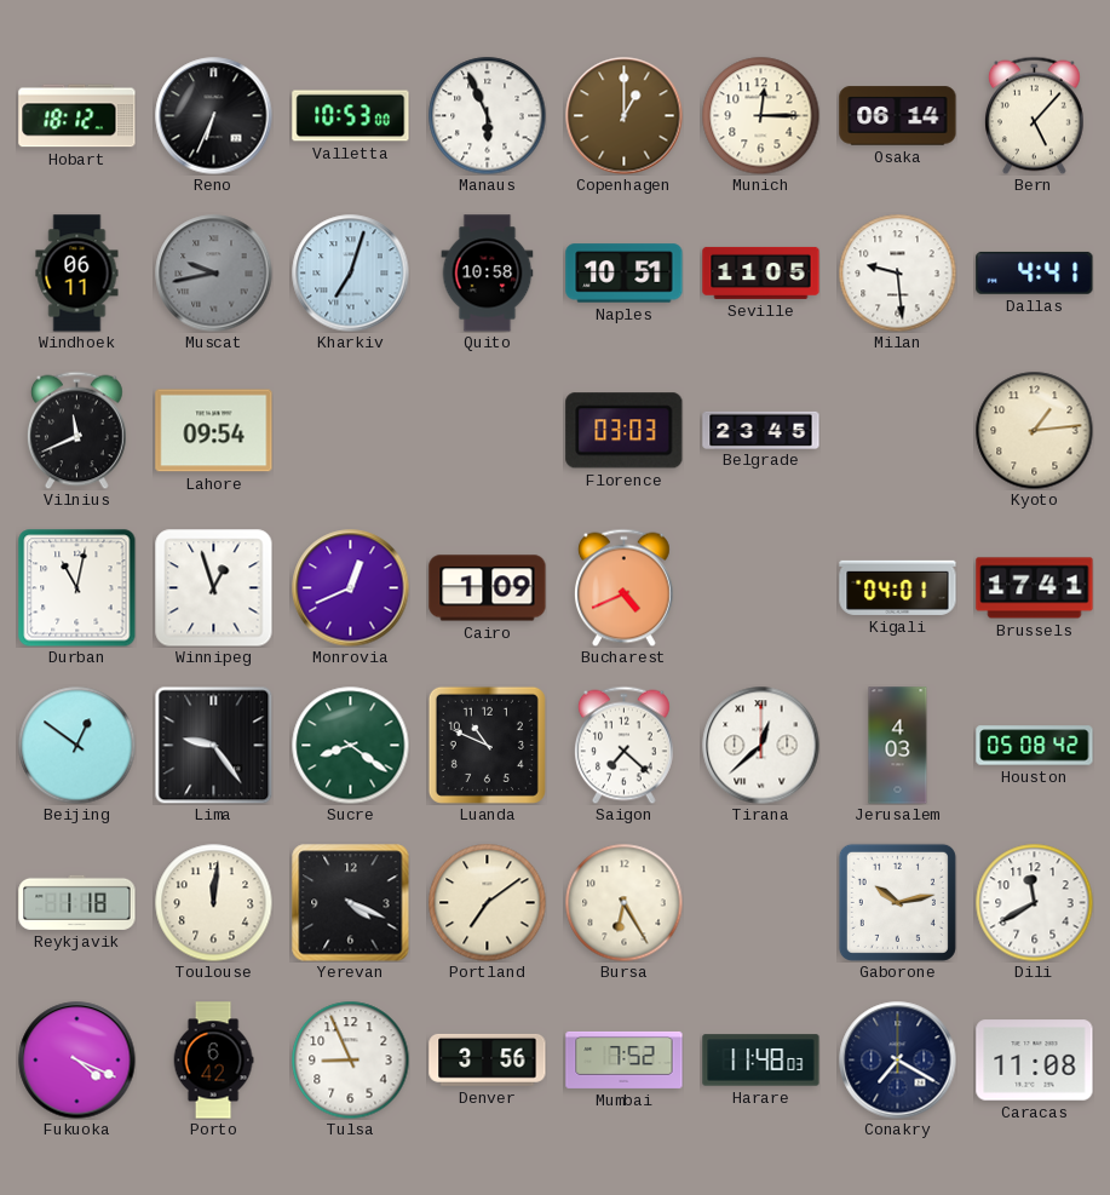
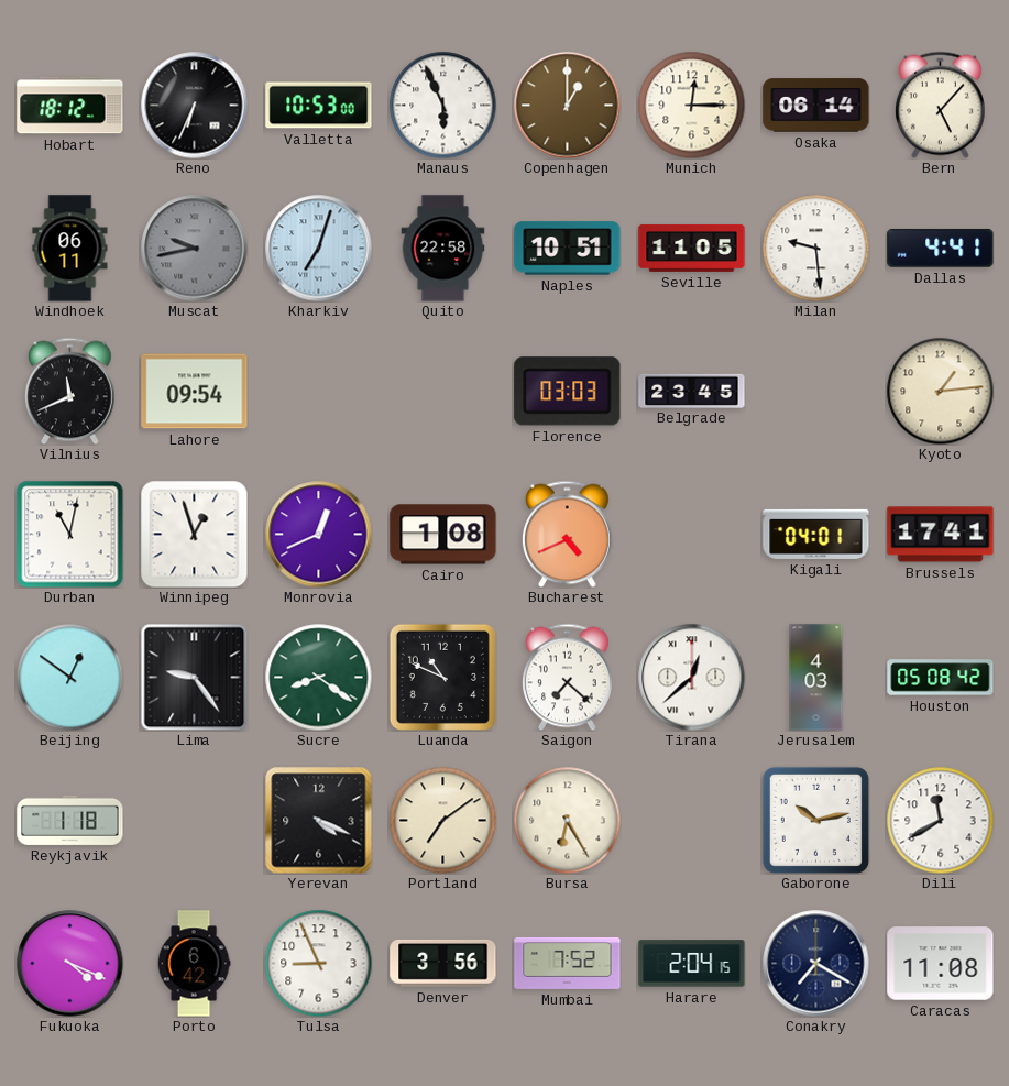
Quito: 10:58 -> 22:58 (443, 249)
Cairo: 1:09 -> 1:08 (443, 535)
Toulouse: 12:01 -> none (213, 902)
Harare: 11:48 -> 2:04 (692, 964)
